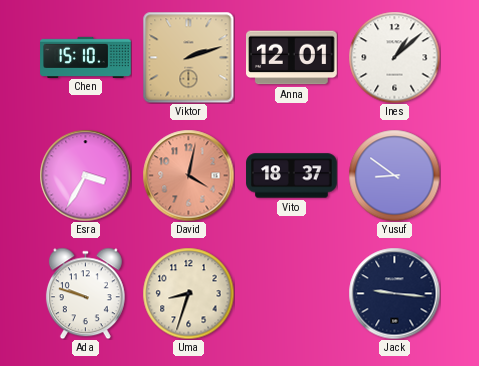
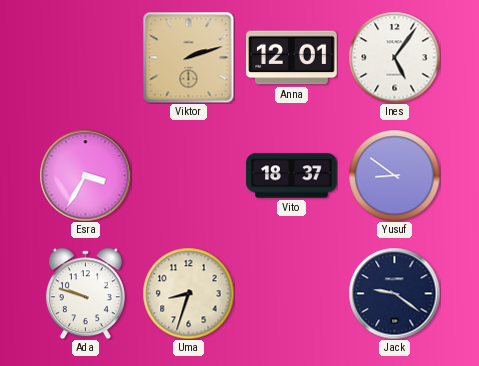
Chen: 15:10 -> none (86, 57)
Ines: 1:08 -> 5:06 (394, 57)
David: 4:02 -> none (188, 175)
Jack: 9:16 -> 9:21 (394, 293)
